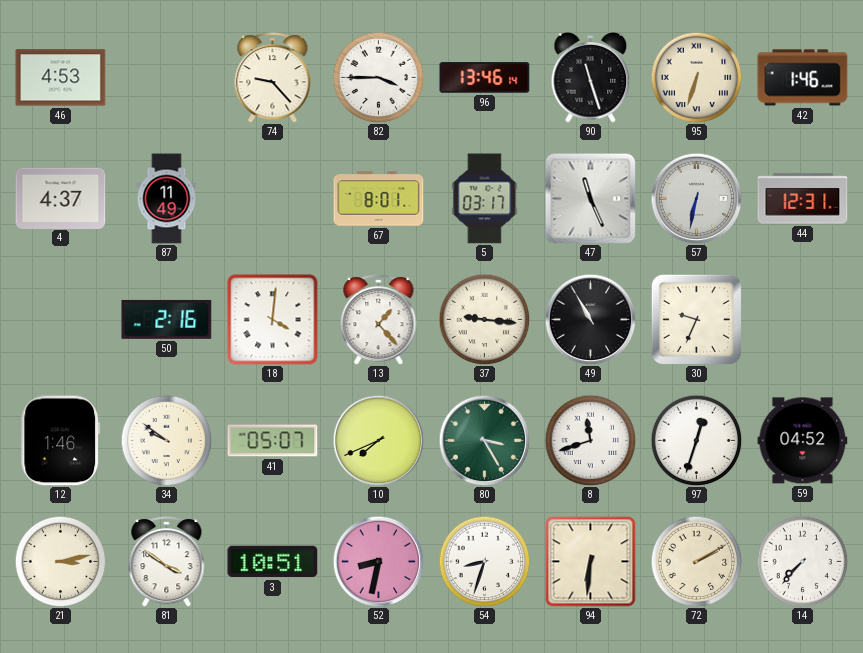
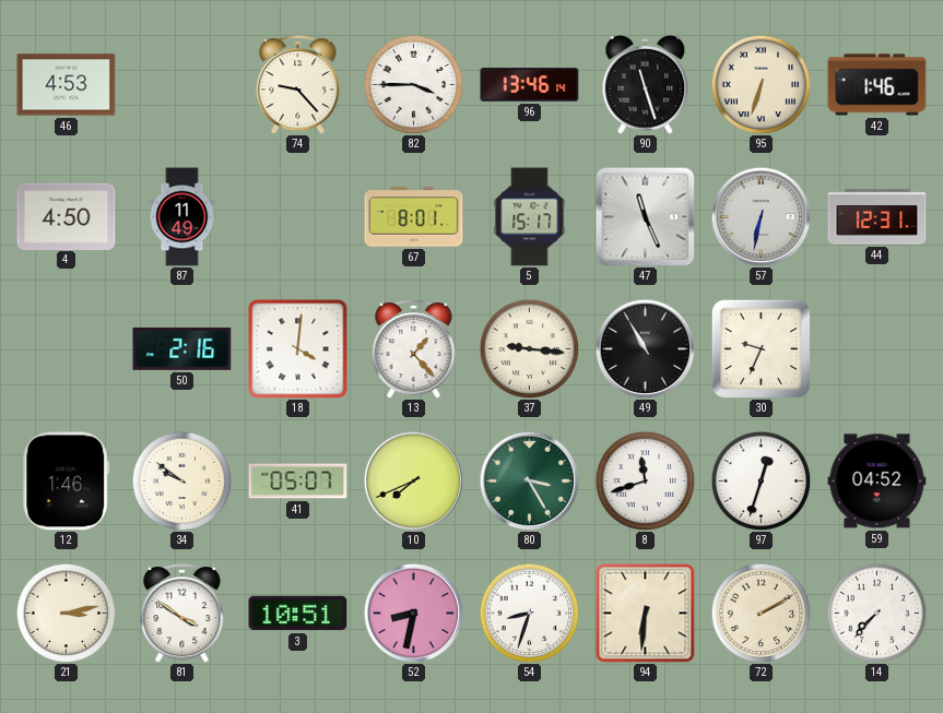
4: 4:37 -> 4:50 (67, 216)
5: 03:17 -> 15:17 (530, 217)
